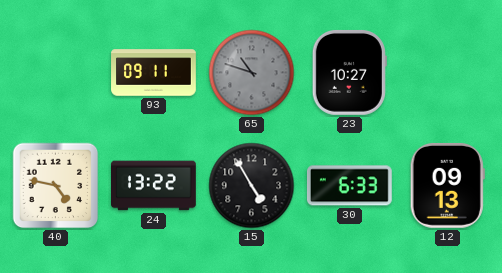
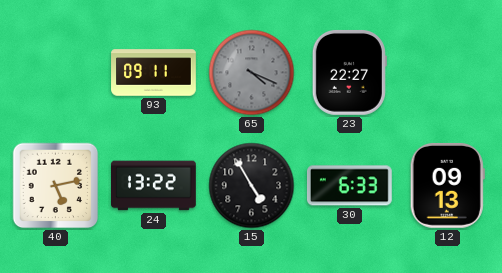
65: 10:48 -> 4:19 (252, 73)
23: 10:27 -> 22:27 (349, 72)
40: 4:47 -> 5:13 (56, 186)
